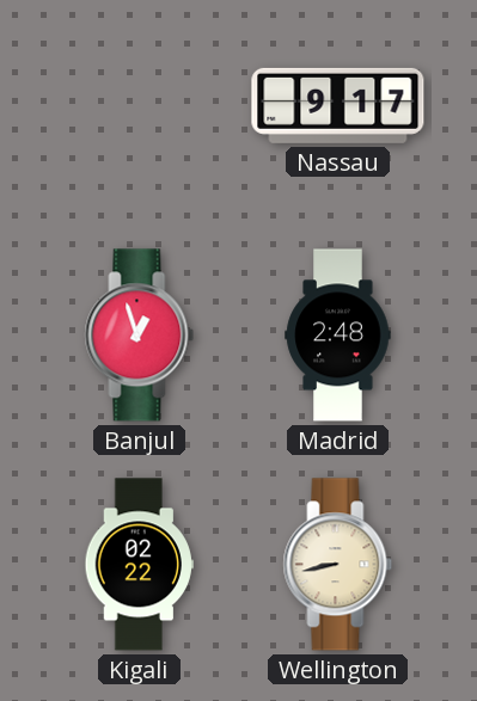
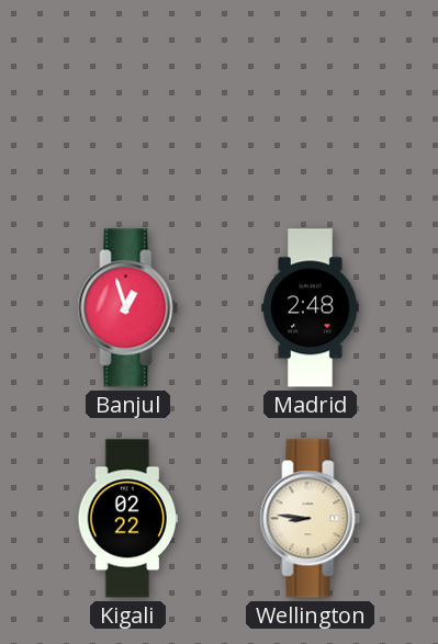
Nassau: 9:17 -> none (338, 105)
Wellington: 8:43 -> 8:46 (311, 519)
